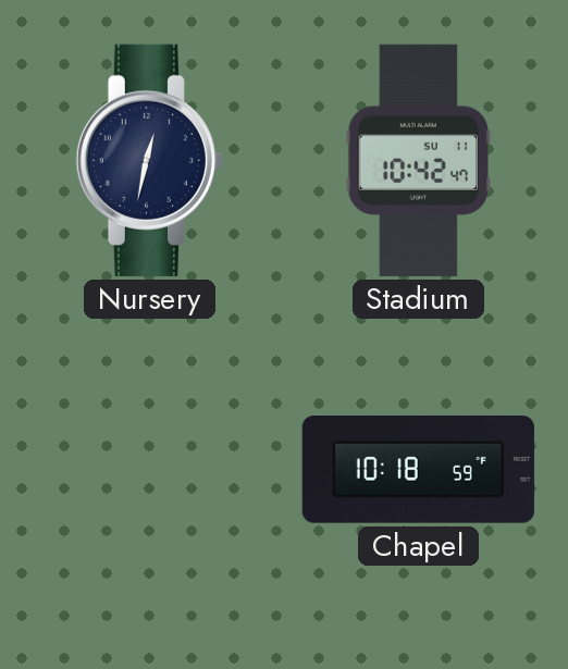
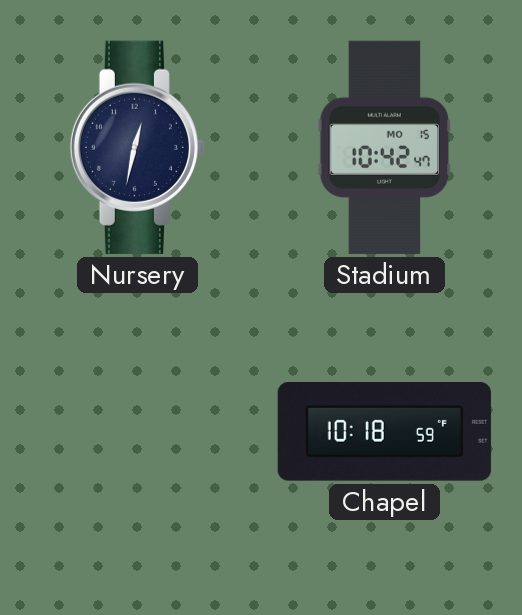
Stadium date: SU 11 -> MO 15 (385, 147)
